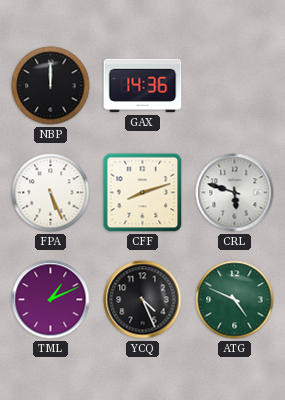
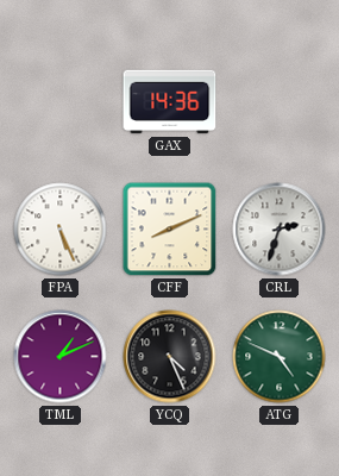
NBP: 12:00 -> none (51, 86)
CFF: 8:12 -> 8:11 (170, 230)
CRL: 5:48 -> 2:33 (280, 230)
